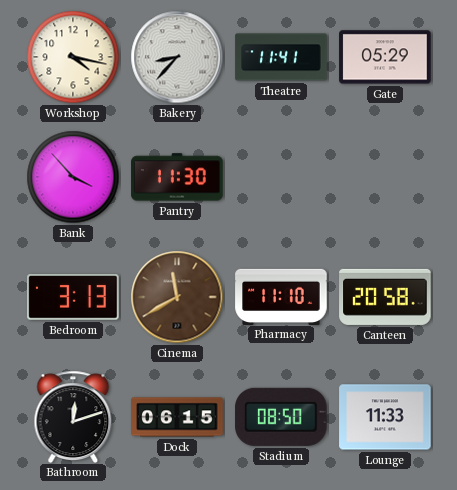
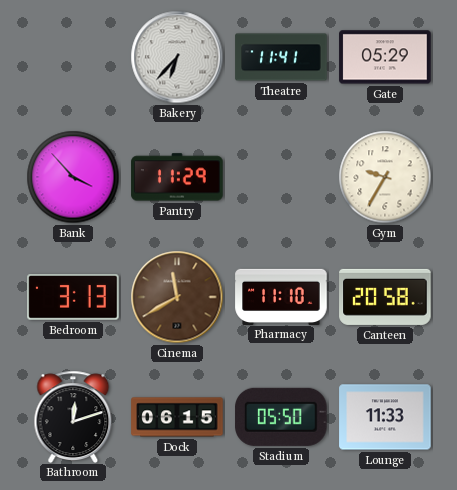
Workshop: 4:17 -> none (73, 57)
Bakery: 8:37 -> 6:37 (177, 57)
Pantry: 11:30 -> 11:29 (177, 177)
Gym: none -> 9:35 (385, 177)
Stadium: 08:50 -> 05:50 (281, 417)
